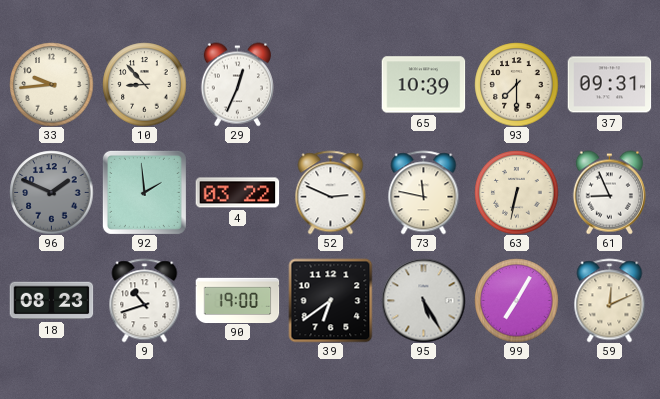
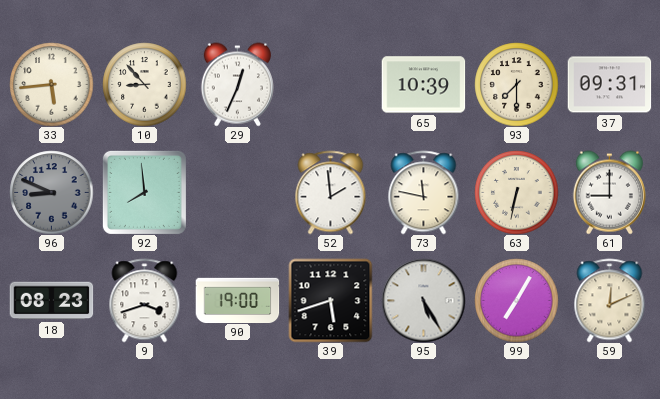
33: 9:44 -> 5:44 (51, 84)
96: 1:49 -> 8:49 (51, 192)
92: 1:59 -> 7:59 (144, 192)
4: 03:22 -> none (237, 193)
52: 2:49 -> 1:59 (331, 192)
61: 8:56 -> 9:00 (609, 192)
9: 10:42 -> 3:42 (145, 300)
39: 6:39 -> 5:42 (330, 300)
